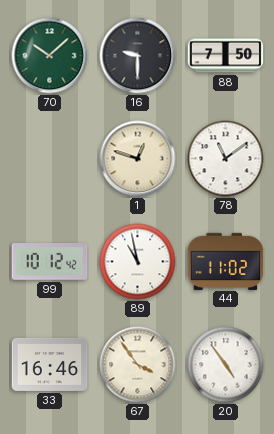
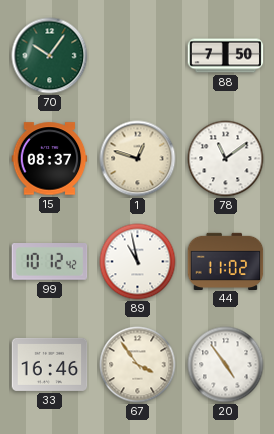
70: 10:08 -> 10:06 (50, 56)
16: 9:30 -> none (138, 56)
15: none -> 08:37 (50, 159)
